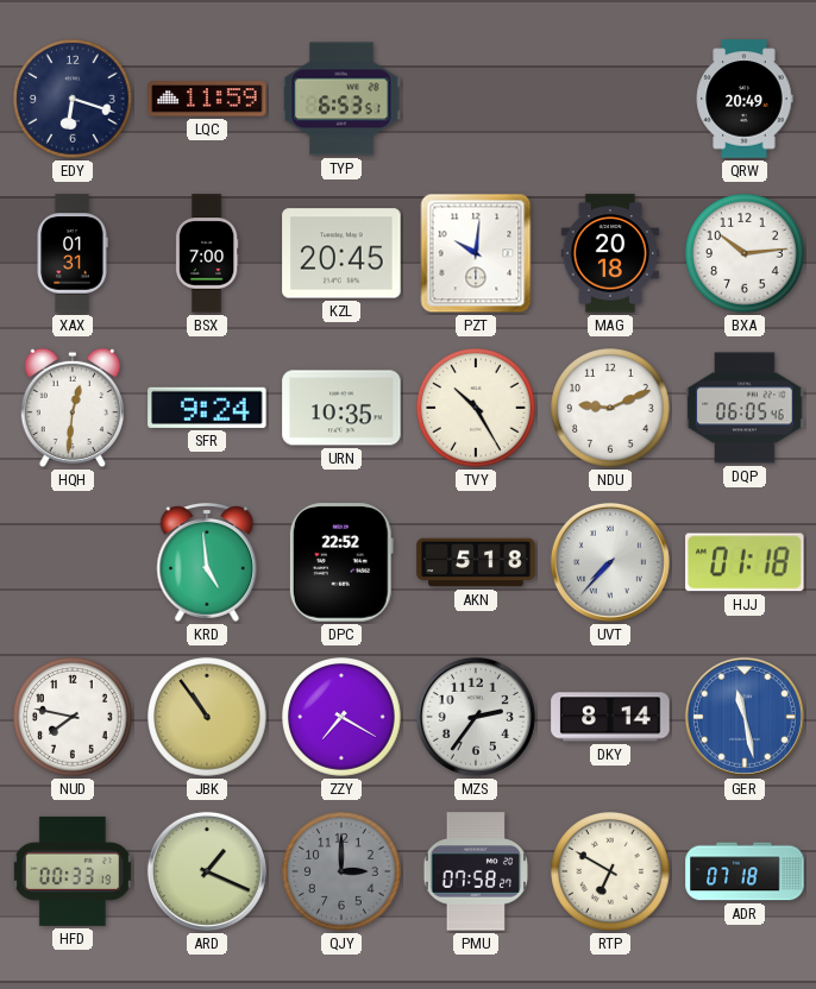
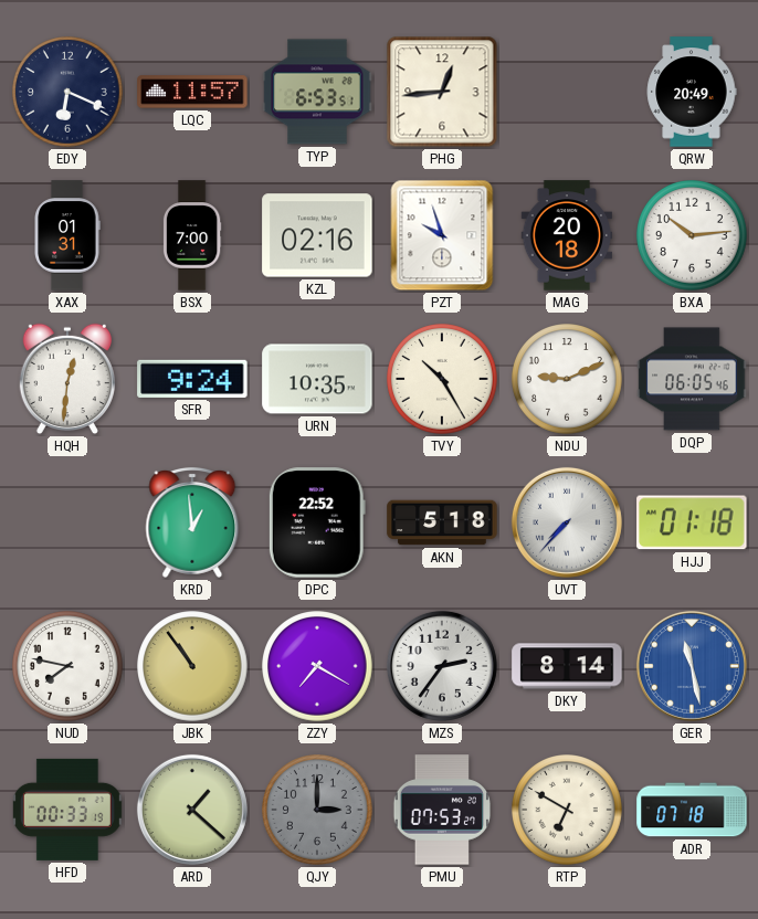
EDY: 6:18 -> 6:19 (67, 92)
LQC: 11:59 -> 11:57 (192, 92)
PHG: none -> 12:44 (442, 92)
KZL: 20:45 -> 02:16 (317, 235)
PZT: 10:01 -> 9:57 (442, 235)
KRD: 4:59 -> 12:59 (192, 522)
ARD: 1:19 -> 1:22 (192, 810)
PMU: 07:58 -> 07:53 (442, 810)
